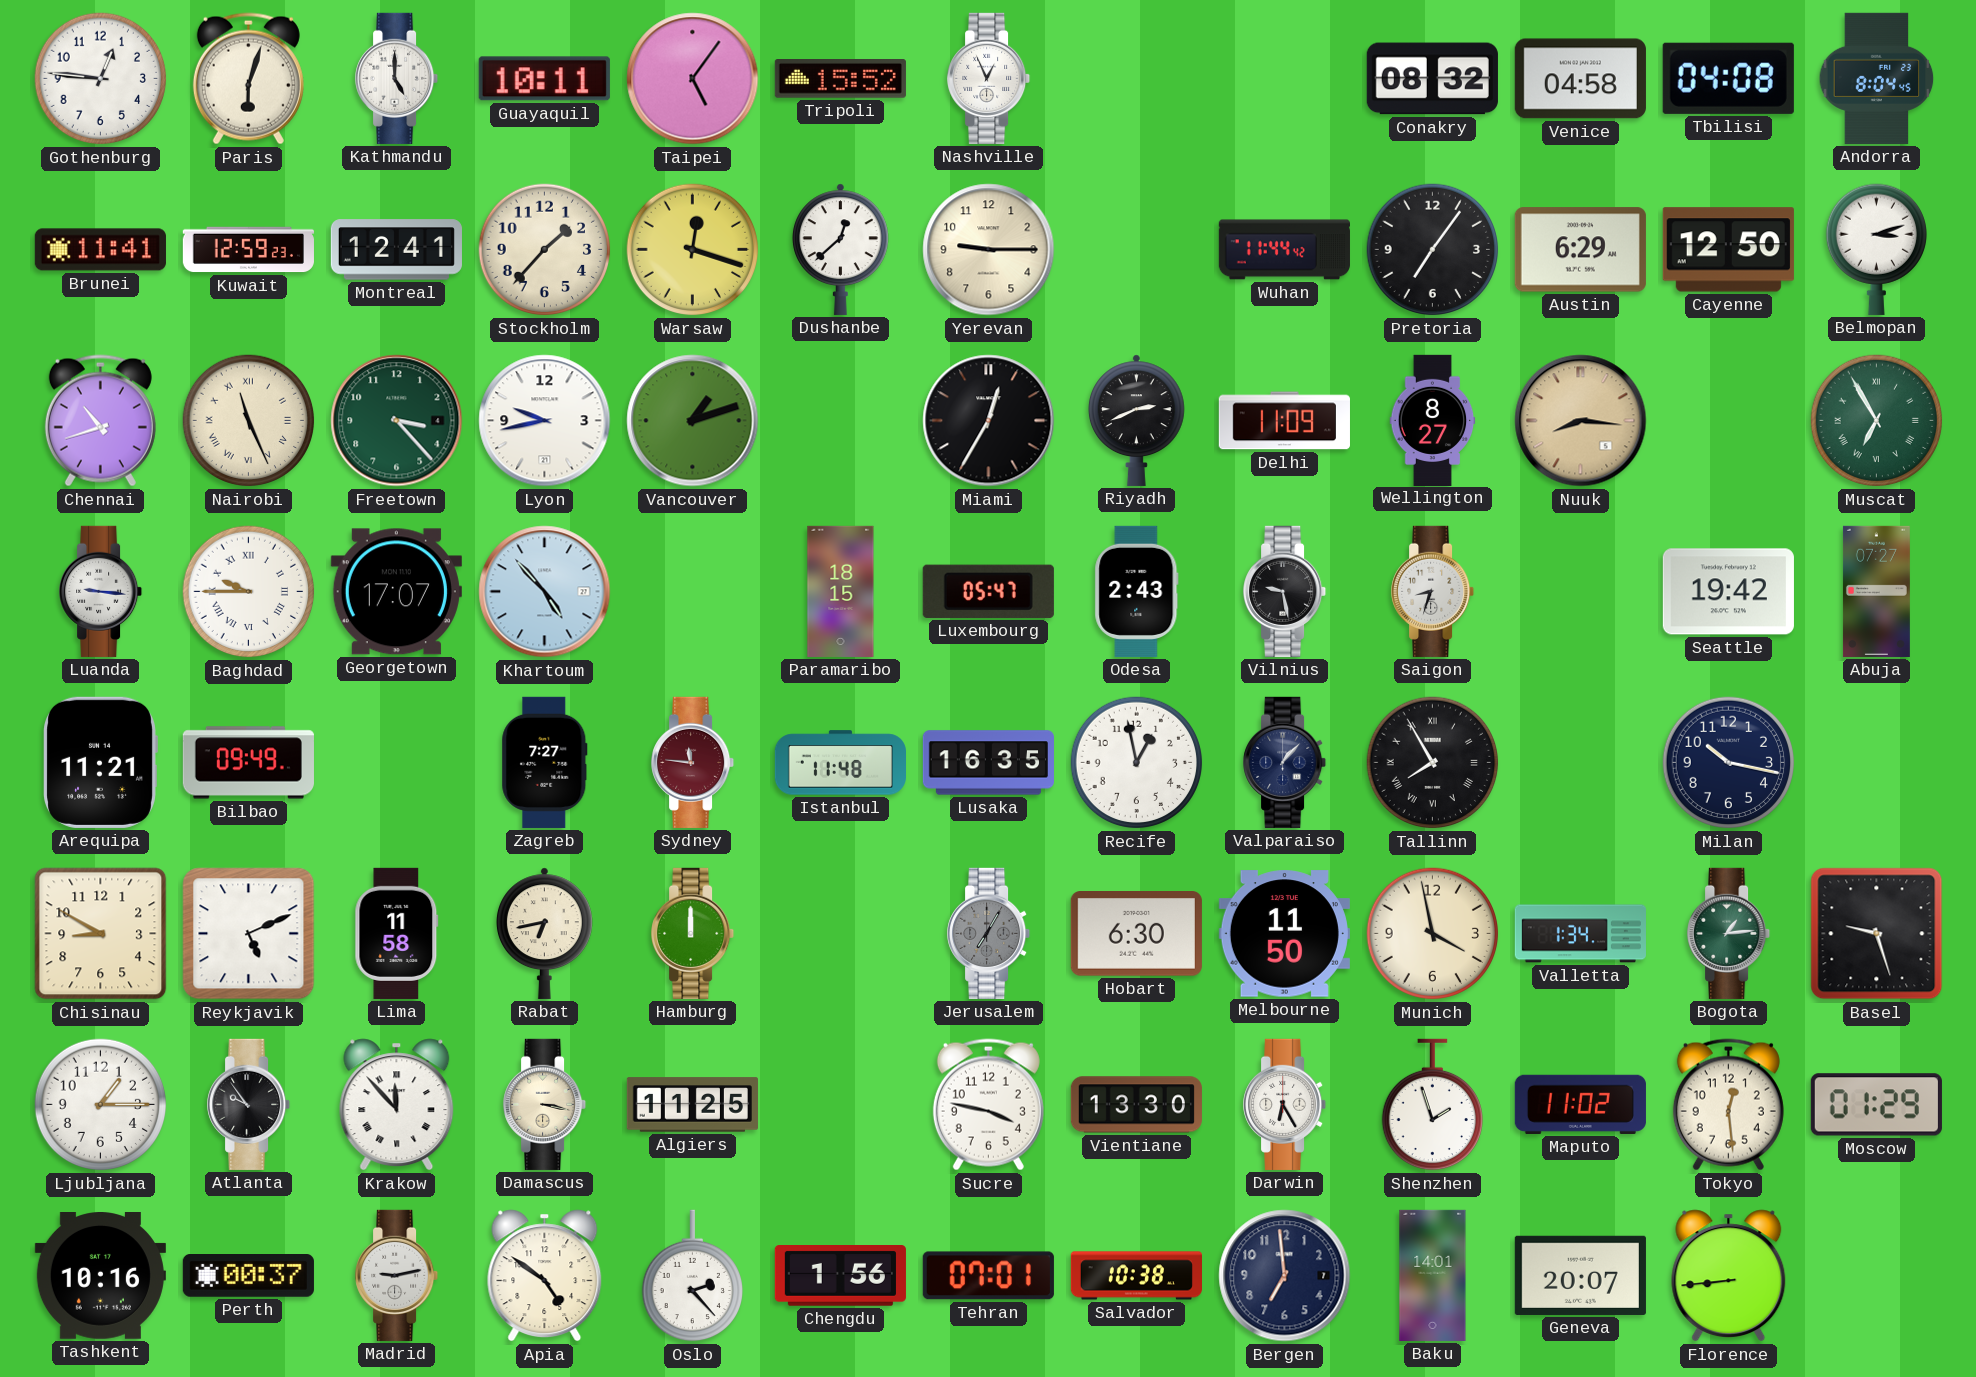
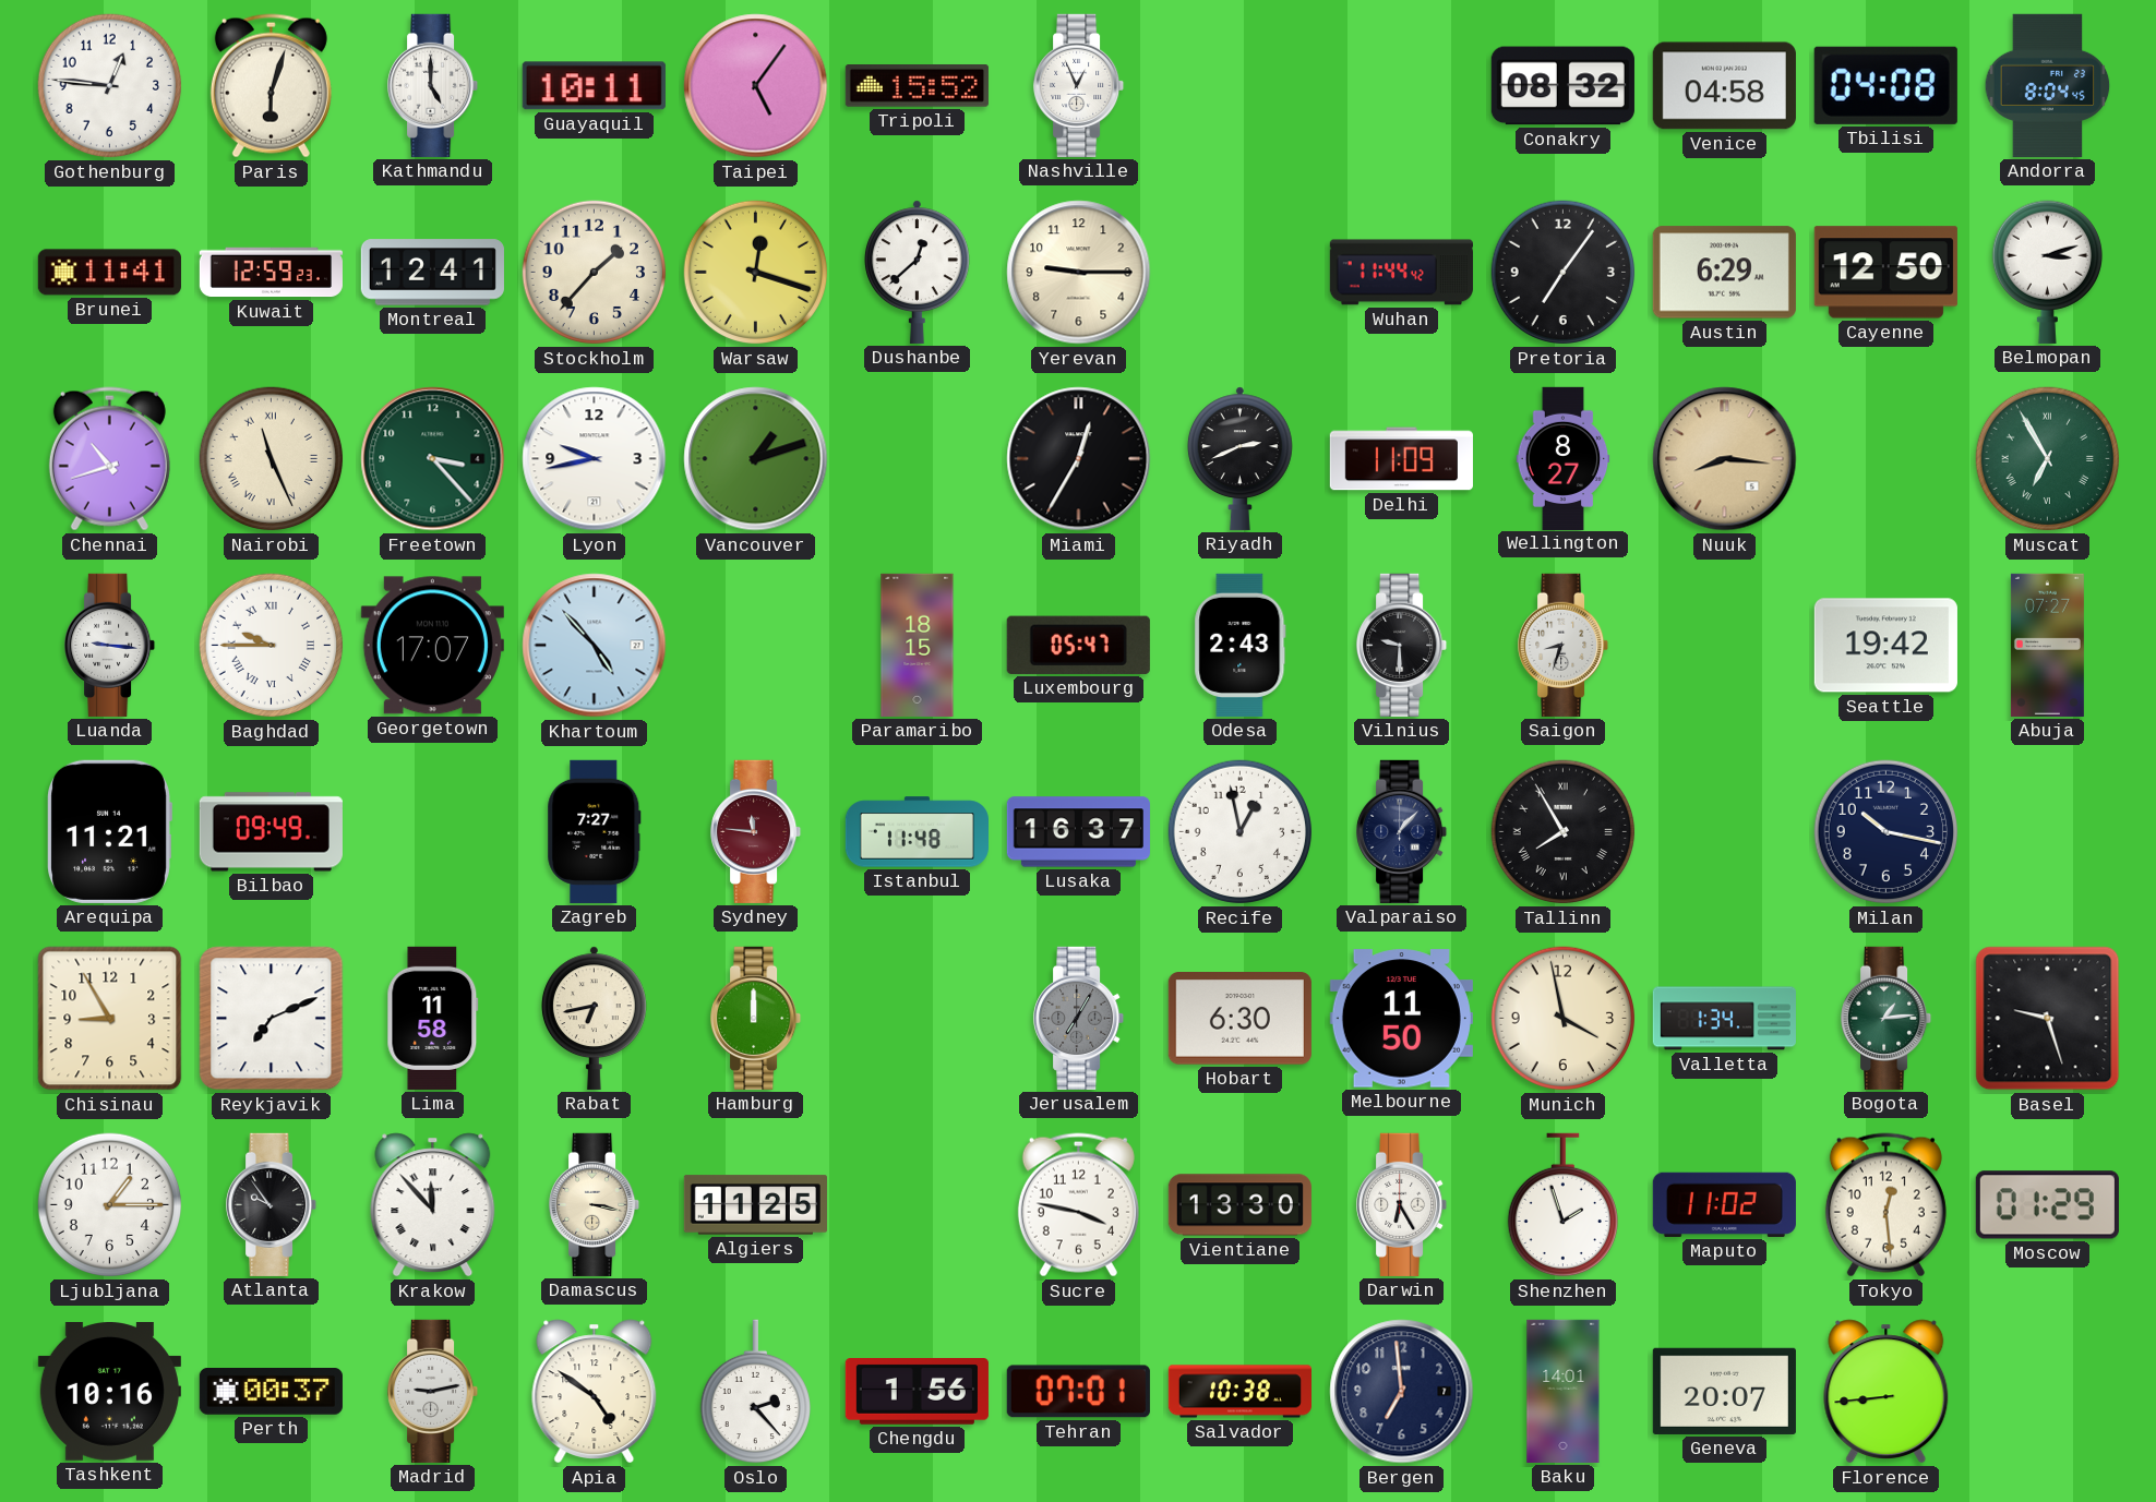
Vilnius: 9:28 -> 9:30 (1402, 645)
Lusaka: 16:35 -> 16:37 (1078, 832)
Chisinau: 8:50 -> 8:55 (110, 1019)
Reykjavik: 5:11 -> 7:11 (272, 1019)
